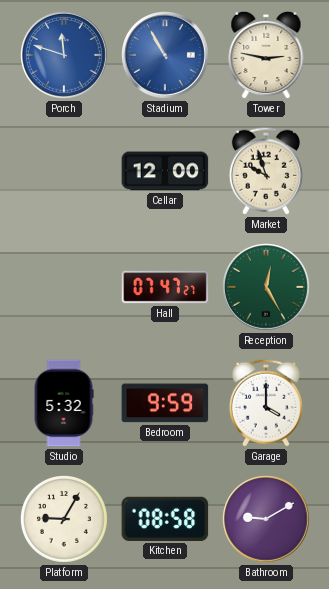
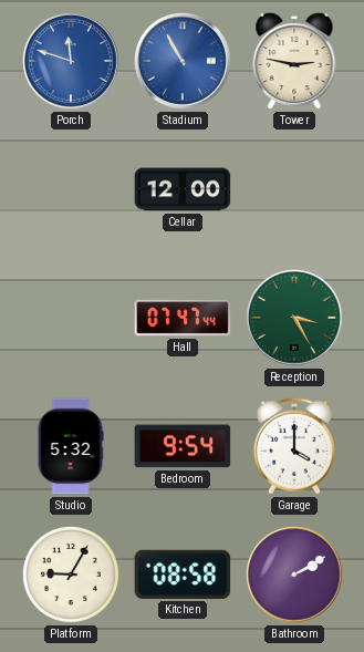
Market: 9:57 -> none (266, 171)
Hall: 07:47:27 -> 07:47:44 (183, 318)
Reception: 12:25 -> 3:25 (295, 319)
Bedroom: 9:59 -> 9:54 (183, 446)
Bathroom: 9:10 -> 2:10 (295, 576)
